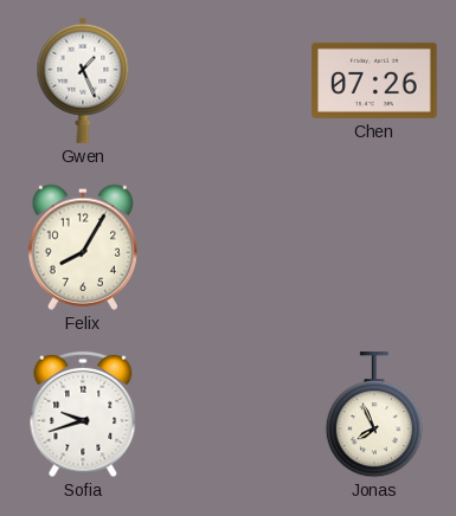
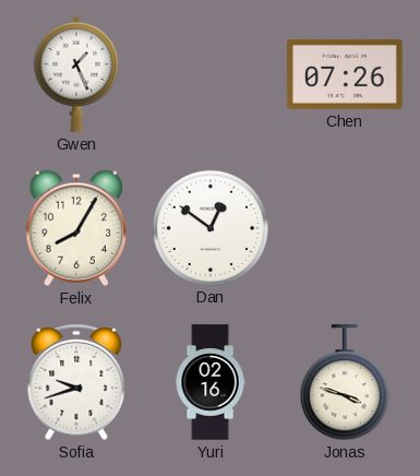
Dan: none -> 12:51 (209, 227)
Yuri: none -> 02:16 (211, 382)
Jonas: 7:56 -> 3:48 (345, 383)
